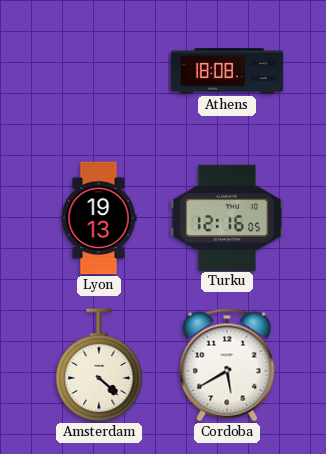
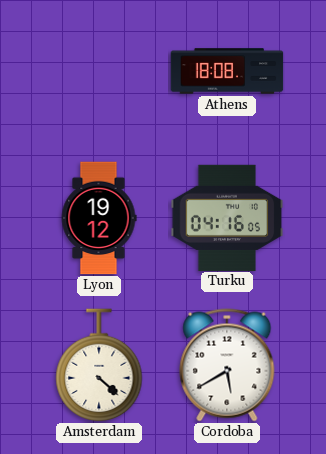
Lyon: 19:13 -> 19:12 (99, 218)
Turku: 12:16 -> 04:16 (227, 217)
